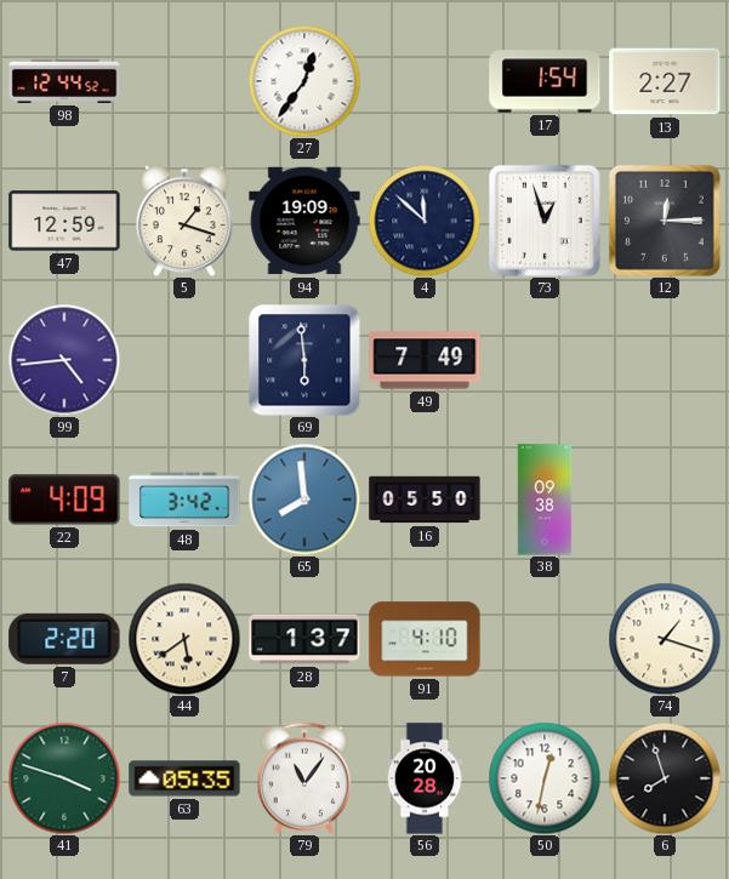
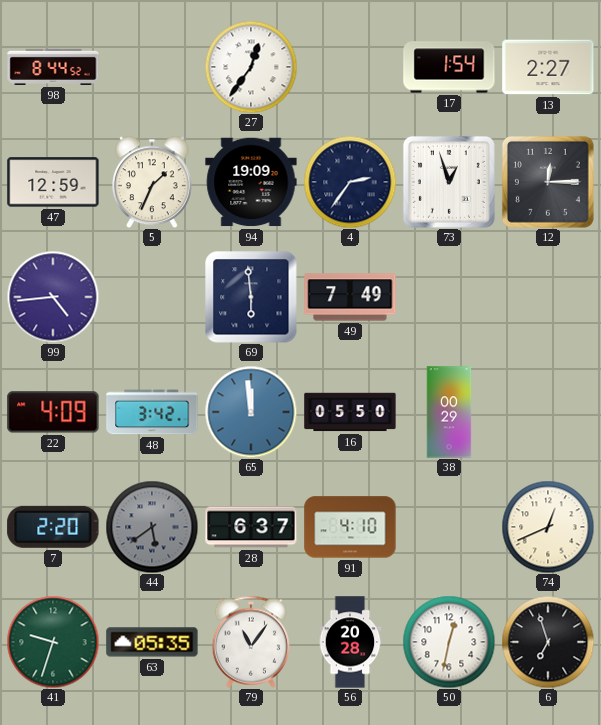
98: 12:44 -> 8:44 (53, 67)
5: 1:18 -> 1:34 (152, 182)
4: 11:52 -> 2:36 (350, 182)
65: 7:59 -> 11:59 (251, 412)
38: 09:38 -> 00:29 (449, 412)
44 dial: cream -> grey (152, 527)
28: 1:37 -> 6:37 (251, 527)
74: 1:18 -> 12:41 (548, 527)
41: 3:48 -> 9:33 (53, 642)
6: 7:57 -> 6:57 (548, 642)
